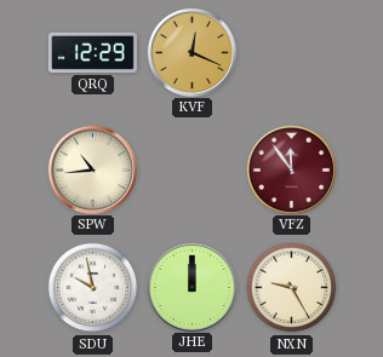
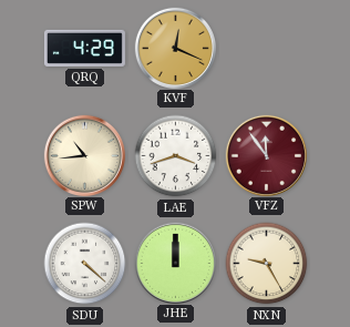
QRQ: 12:29 -> 4:29 (84, 48)
LAE: none -> 3:42 (176, 156)
SDU: 9:58 -> 4:22 (85, 264)
